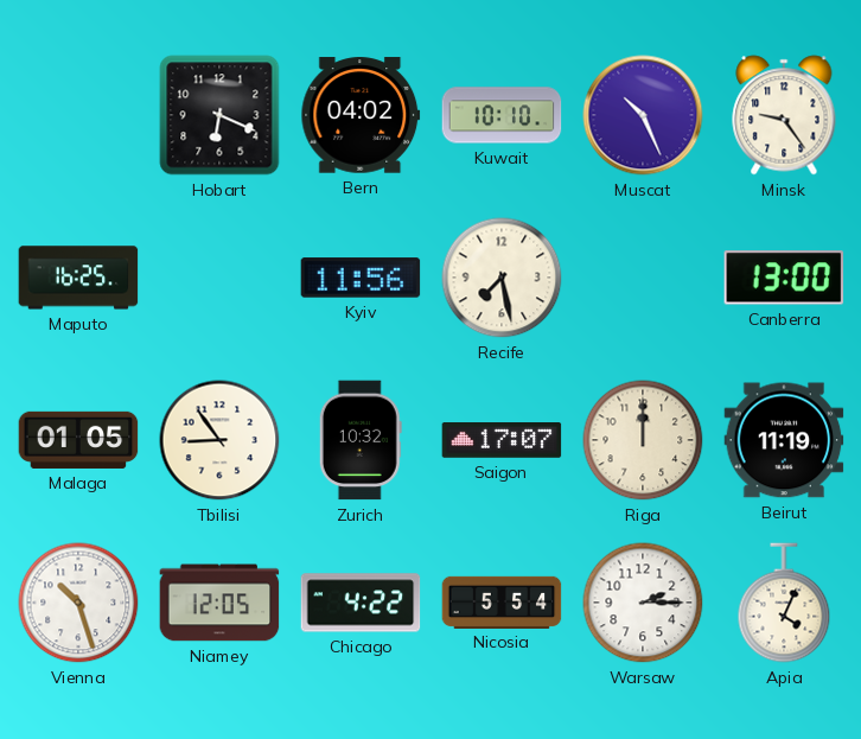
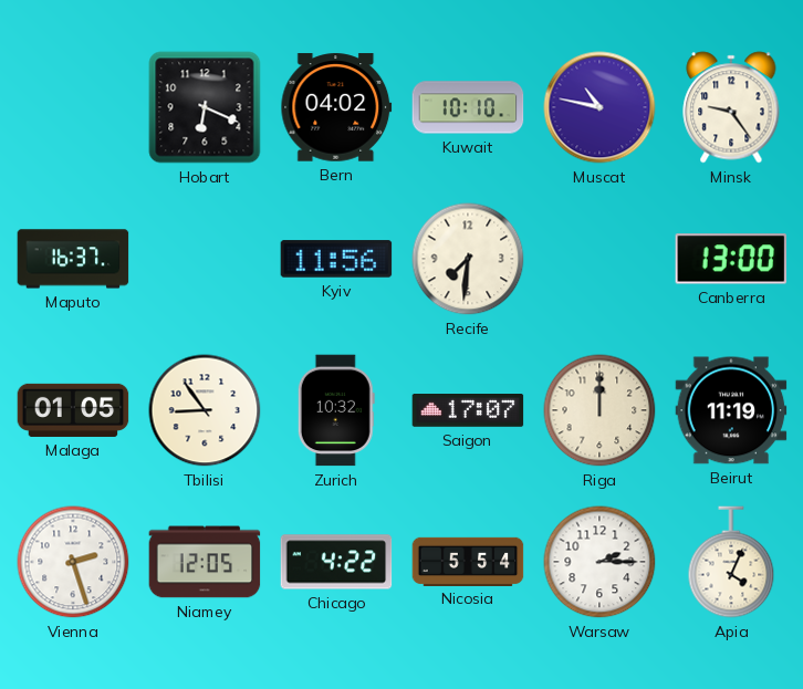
Muscat: 10:26 -> 10:47 (599, 107)
Maputo: 16:25 -> 16:37 (73, 259)
Recife: 7:28 -> 7:31 (468, 259)
Vienna: 10:27 -> 2:27 (73, 562)
